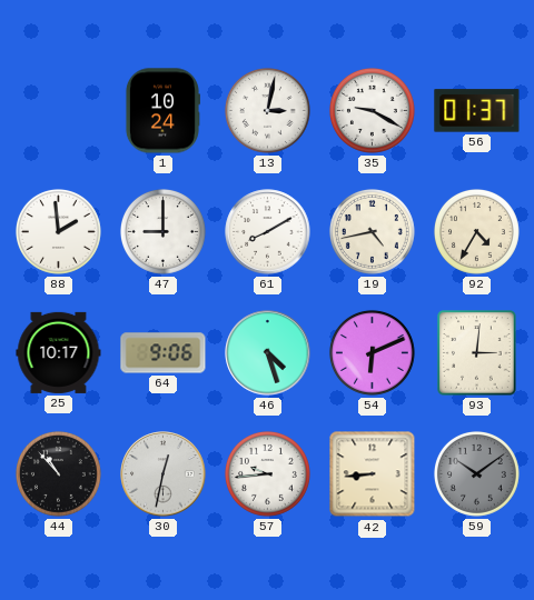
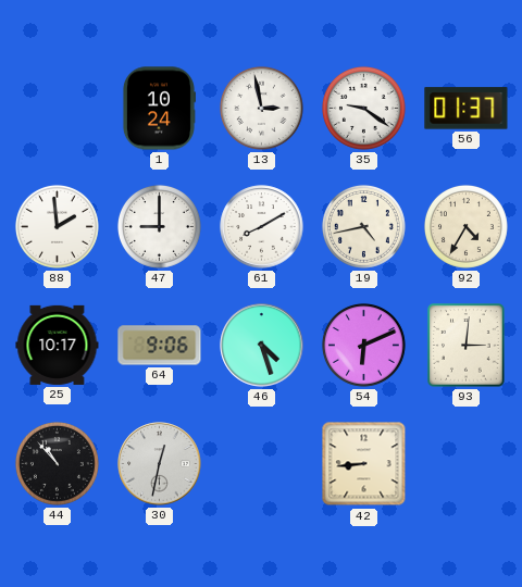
13: 3:02 -> 2:58 (261, 108)
35: 9:20 -> 9:21 (363, 108)
57: 9:44 -> none (267, 473)
59: 10:09 -> none (476, 473)
